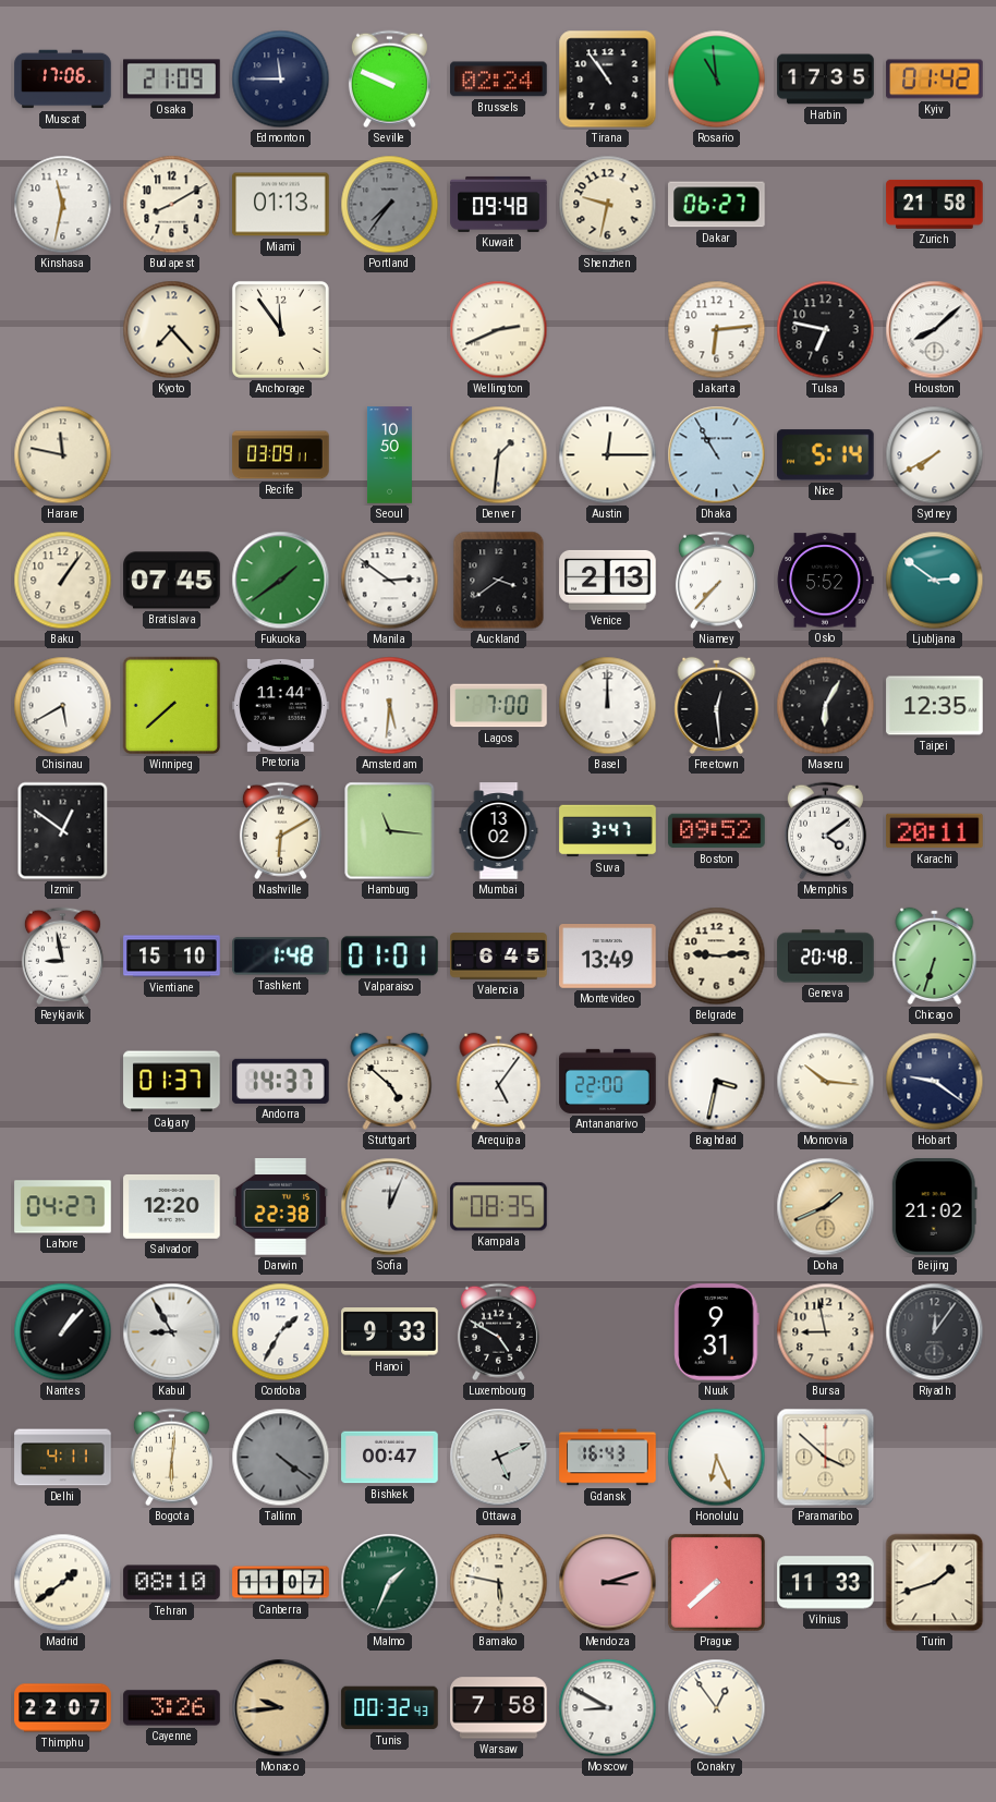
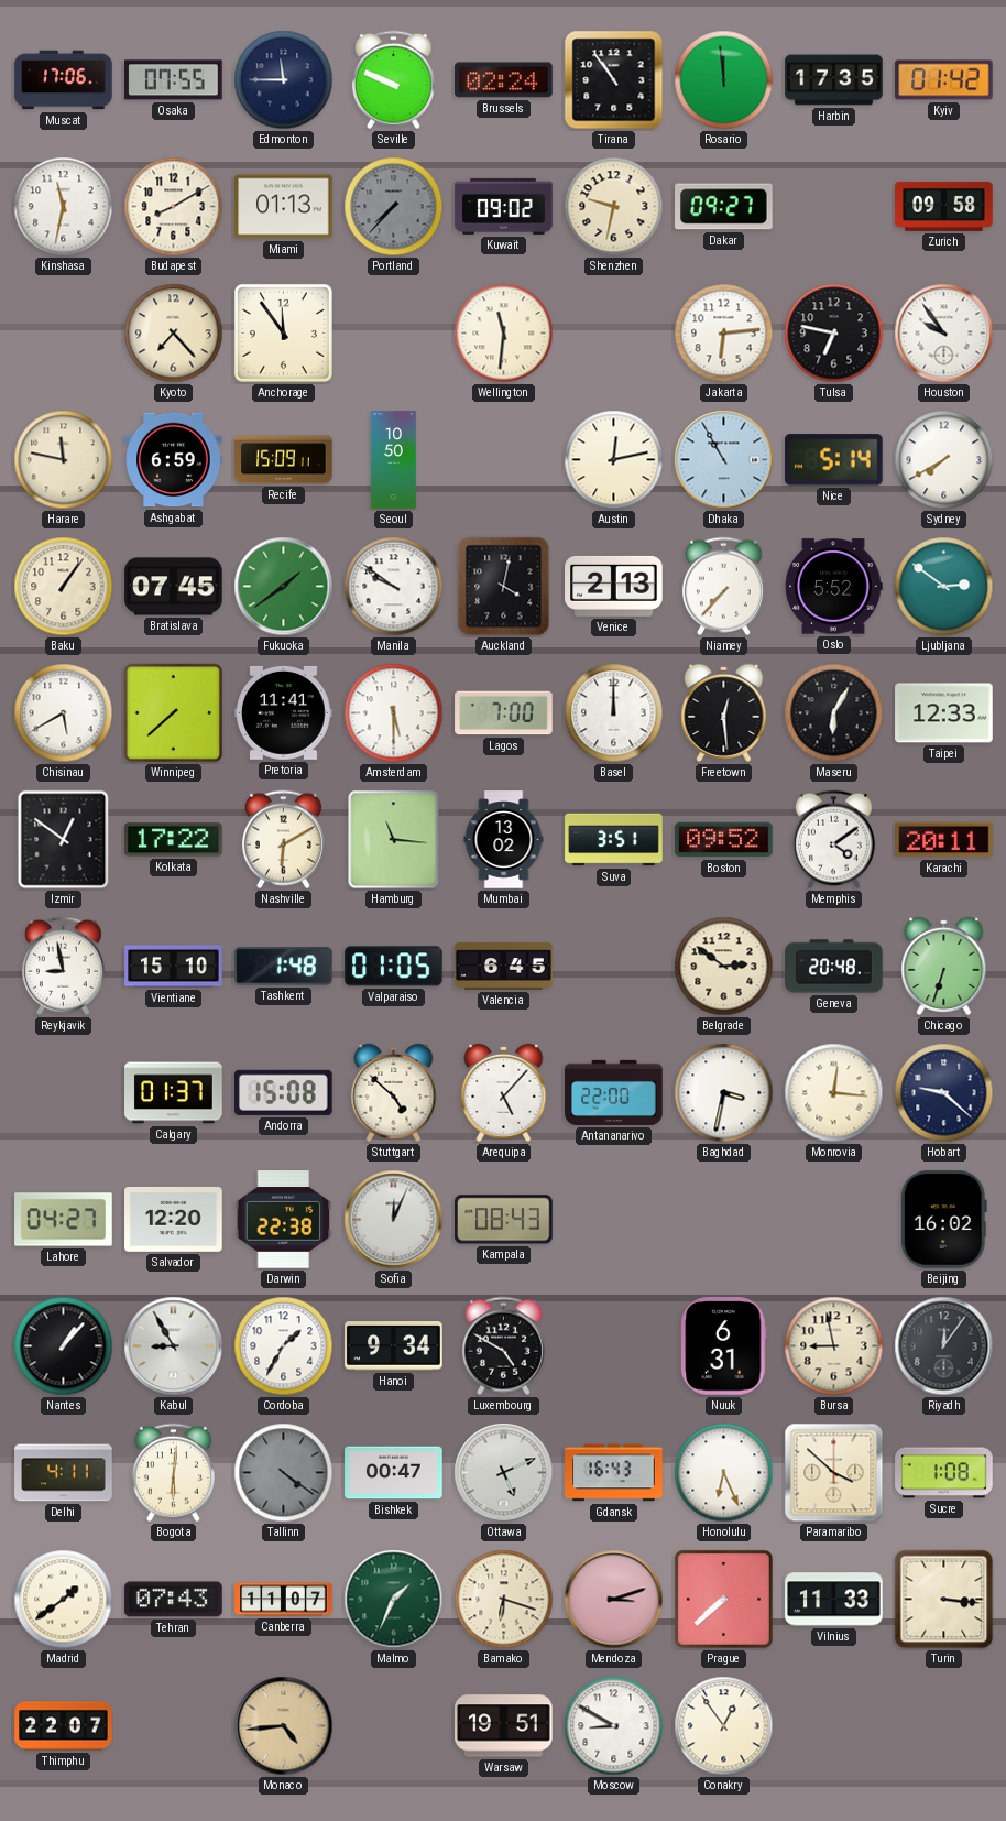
Osaka: 21:09 -> 07:55 (174, 80)
Rosario: 10:59 -> 11:59 (724, 80)
Portland: 7:36 -> 7:37 (394, 207)
Kuwait: 09:48 -> 09:02 (504, 206)
Dakar: 06:27 -> 09:27 (724, 207)
Zurich: 21:58 -> 09:58 (944, 206)
Wellington: 2:41 -> 11:31 (504, 334)
Houston: 8:08 -> 9:54 (944, 334)
Ashgabat: none -> 6:59 (174, 460)
Recife: 03:09 -> 15:09 (284, 460)
Denver: 1:31 -> none (499, 455)
Austin: 12:15 -> 12:13 (614, 460)
Manila: 2:51 -> 9:51 (394, 587)
Auckland: 3:39 -> 4:02 (504, 587)
Pretoria: 11:44 -> 11:41 (284, 712)
Amsterdam: 5:31 -> 5:30 (394, 713)
Taipei: 12:35 -> 12:33 (944, 713)
Kolkata: none -> 17:22 (174, 840)
Suva: 3:47 -> 3:51 (614, 840)
Valparaiso: 01:01 -> 01:05 (394, 967)
Montevideo: 13:49 -> none (608, 957)
Belgrade: 9:14 -> 2:51 (724, 967)
Andorra: 14:37 -> 15:08 (284, 1092)
Arequipa: 5:06 -> 5:07 (504, 1092)
Monrovia: 10:16 -> 12:16 (834, 1093)
Hobart: 9:21 -> 9:22 (944, 1093)
Kampala: 08:35 -> 08:43 (504, 1220)
Doha: 1:41 -> none (826, 1207)
Beijing: 21:02 -> 16:02 (943, 1220)
Hanoi: 9:33 -> 9:34 (394, 1346)
Nuuk: 9:31 -> 6:31 (724, 1346)
Sucre: none -> 1:08 (944, 1473)
Tehran: 08:10 -> 07:43 (174, 1600)
Bamako: 5:47 -> 6:18 (504, 1600)
Turin: 1:42 -> 3:16 (944, 1600)
Cayenne: 3:26 -> none (172, 1708)
Monaco: 9:44 -> 4:44 (284, 1726)
Tunis: 00:32 -> none (390, 1708)
Warsaw: 7:58 -> 19:51 (504, 1726)
